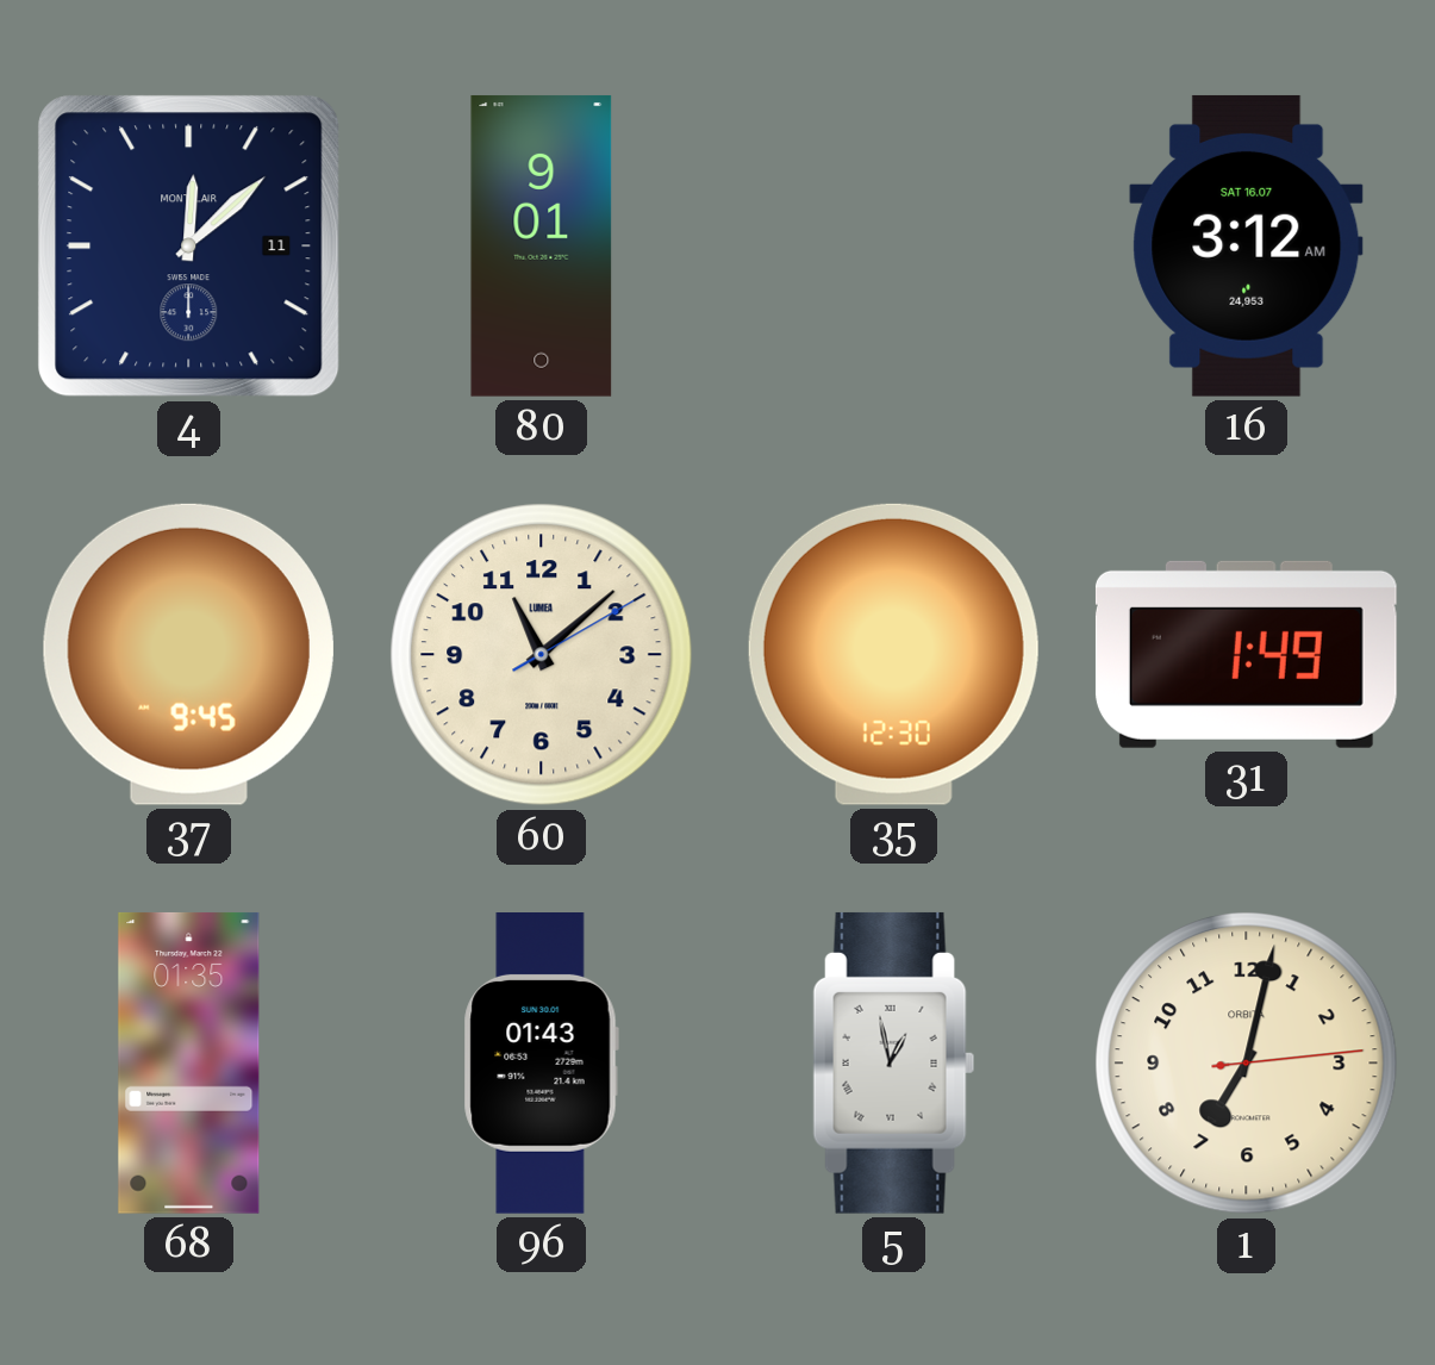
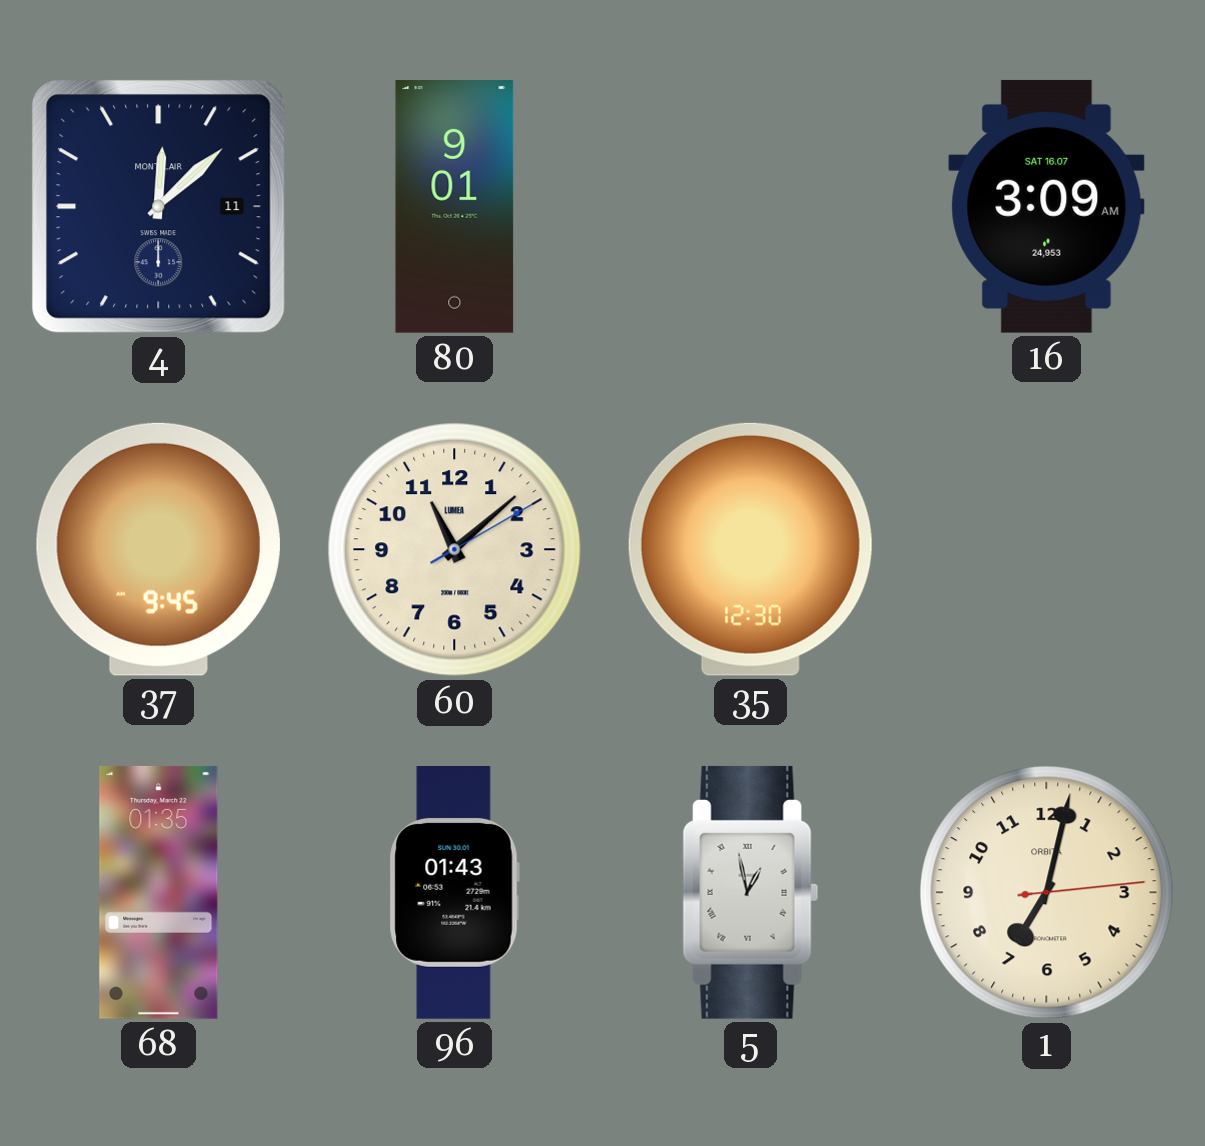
16: 3:12 -> 3:09 (1047, 206)
31: 1:49 -> none (1246, 654)
